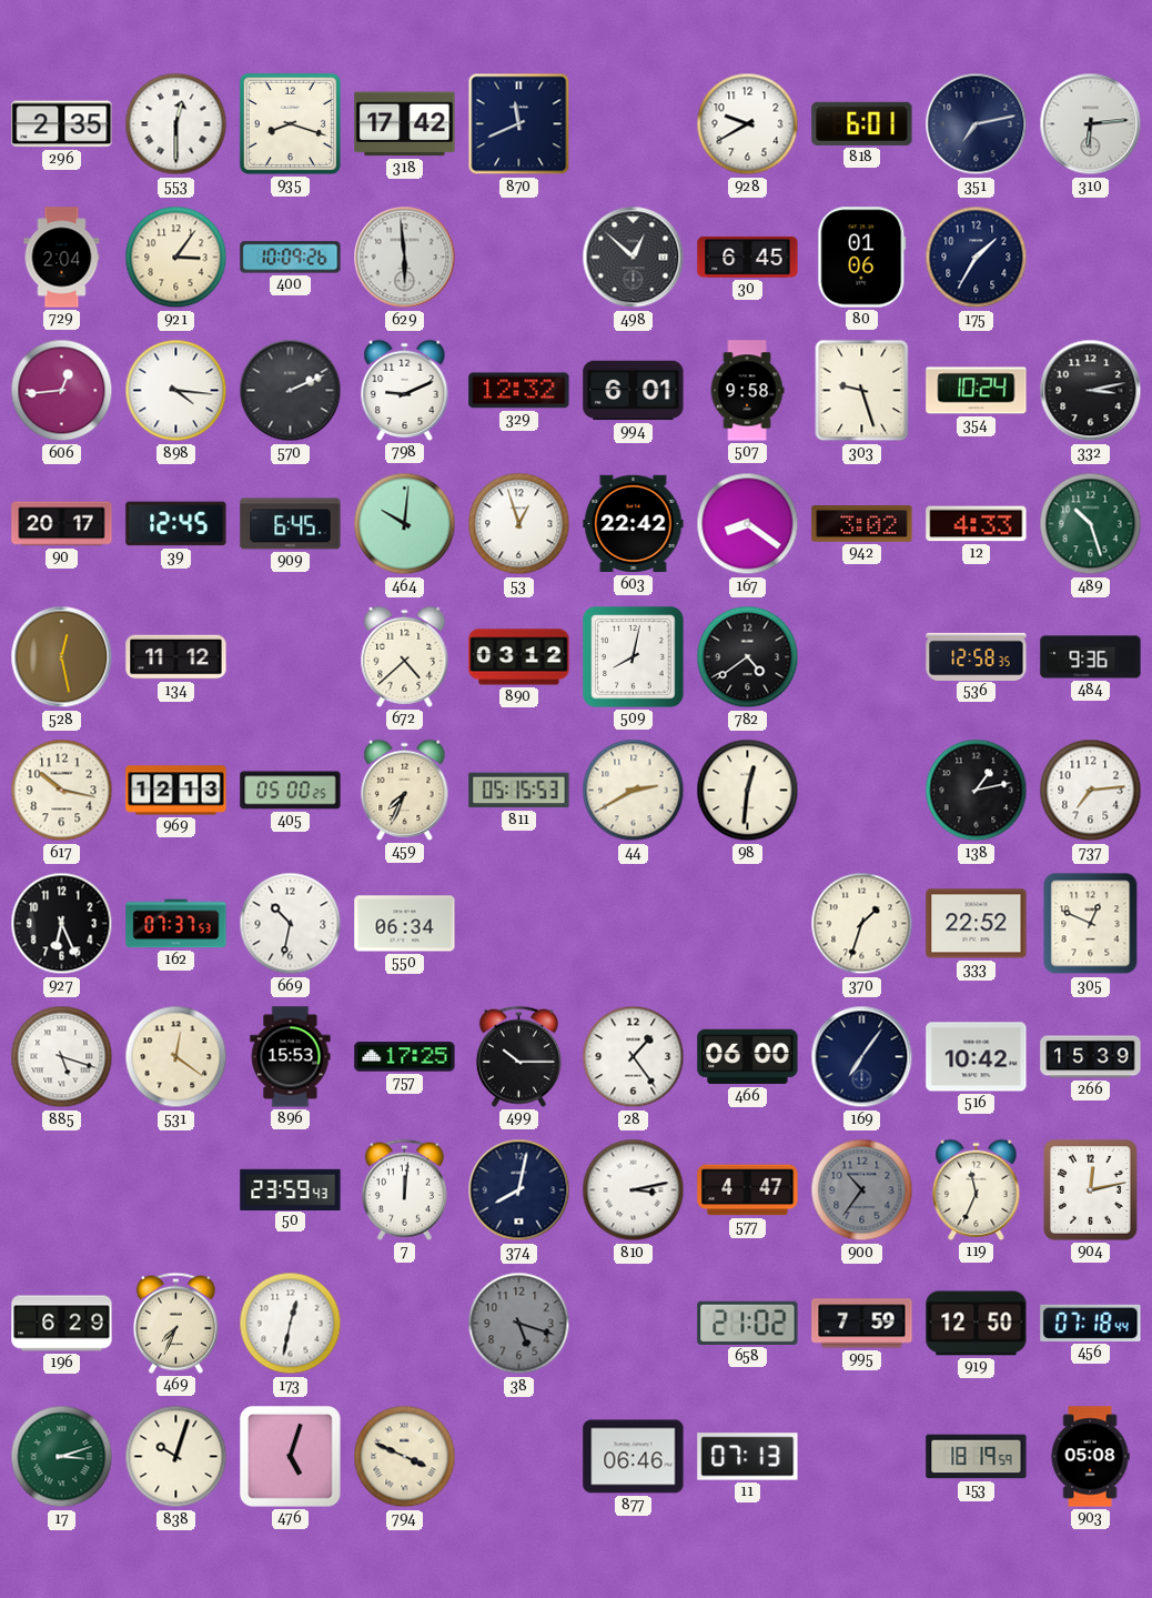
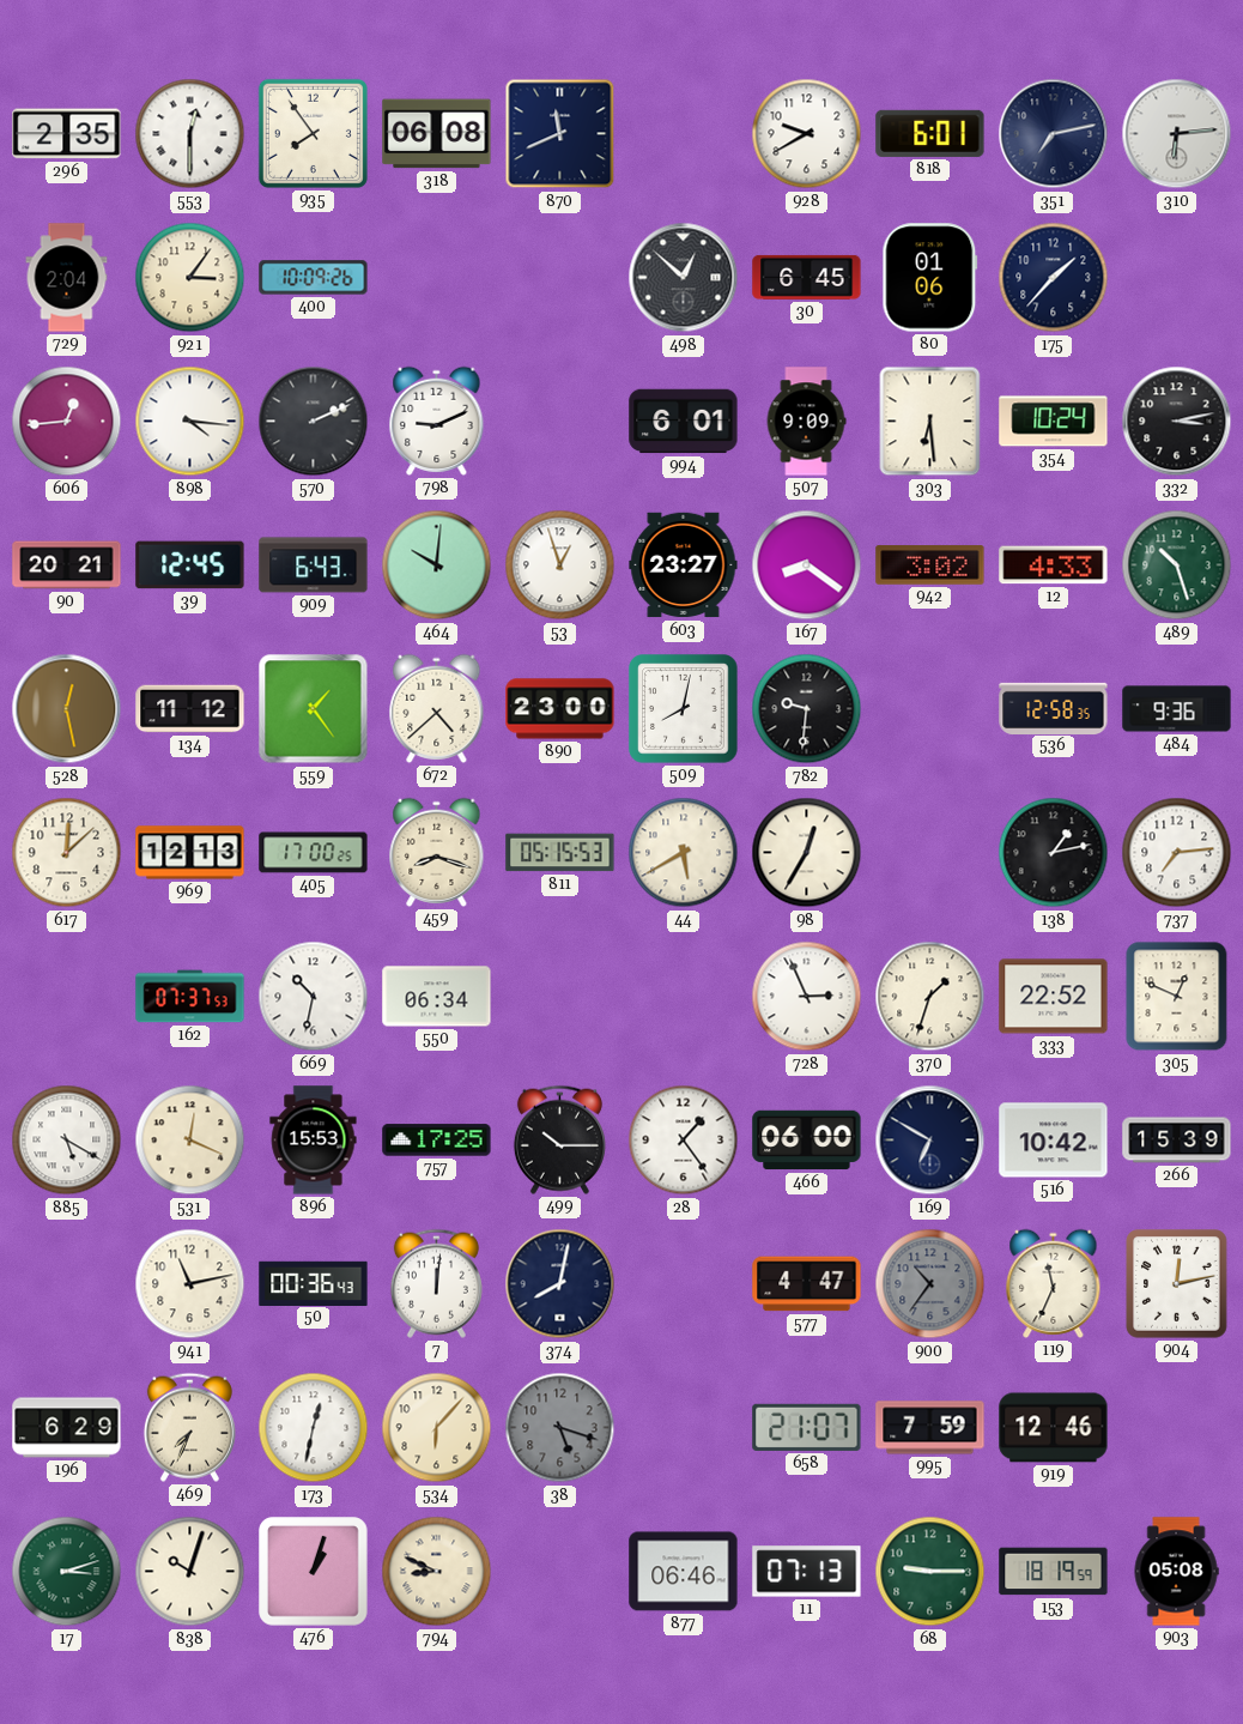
935: 8:18 -> 7:54 (313, 133)
318: 17:42 -> 06:08 (437, 134)
629: 5:59 -> none (405, 258)
175: 1:35 -> 1:37 (1054, 278)
329: 12:32 -> none (519, 391)
507: 9:58 -> 9:09 (806, 422)
303: 9:27 -> 6:29 (930, 422)
90: 20:17 -> 20:21 (67, 565)
909: 6:45 -> 6:43 (314, 565)
603: 22:42 -> 23:27 (684, 565)
559: none -> 1:24 (314, 709)
890: 03:12 -> 23:00 (560, 709)
782: 4:39 -> 9:31 (807, 709)
617: 10:17 -> 12:08 (67, 853)
405: 05:00 -> 17:00 (314, 853)
459: 7:34 -> 8:18 (437, 852)
44: 2:40 -> 5:40 (684, 853)
98: 12:31 -> 12:35 (807, 853)
927: 6:26 -> none (62, 924)
728: none -> 2:56 (807, 997)
885: 5:18 -> 5:20 (67, 1141)
531: 12:21 -> 12:19 (190, 1141)
169: 7:06 -> 6:50 (930, 1141)
941: none -> 11:13 (190, 1284)
50: 23:59 -> 00:36 (314, 1283)
810: 3:13 -> none (634, 1190)
534: none -> 6:07 (437, 1428)
658: 21:02 -> 21:07 (807, 1427)
919: 12:50 -> 12:46 (1054, 1428)
456: 07:18 -> none (1091, 1323)
476: 5:03 -> 1:03 (314, 1572)
794: 3:49 -> 8:49 (437, 1572)
68: none -> 9:15 (930, 1572)
